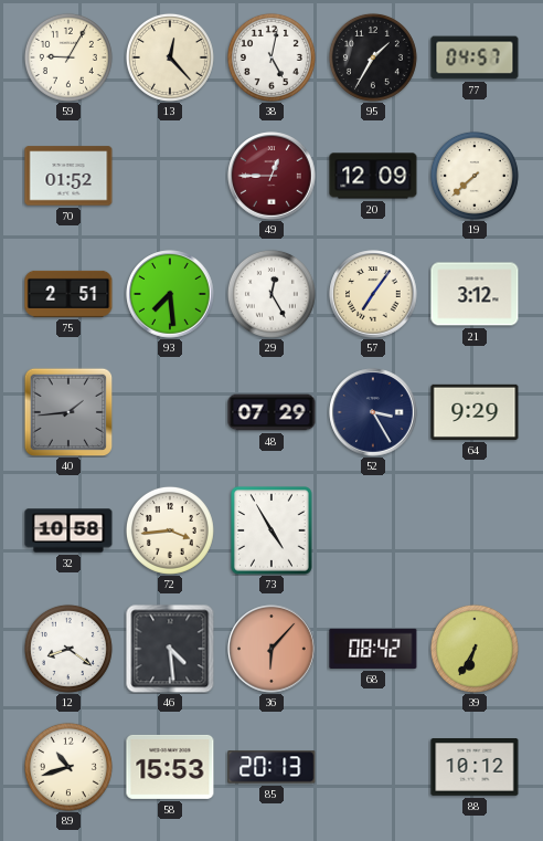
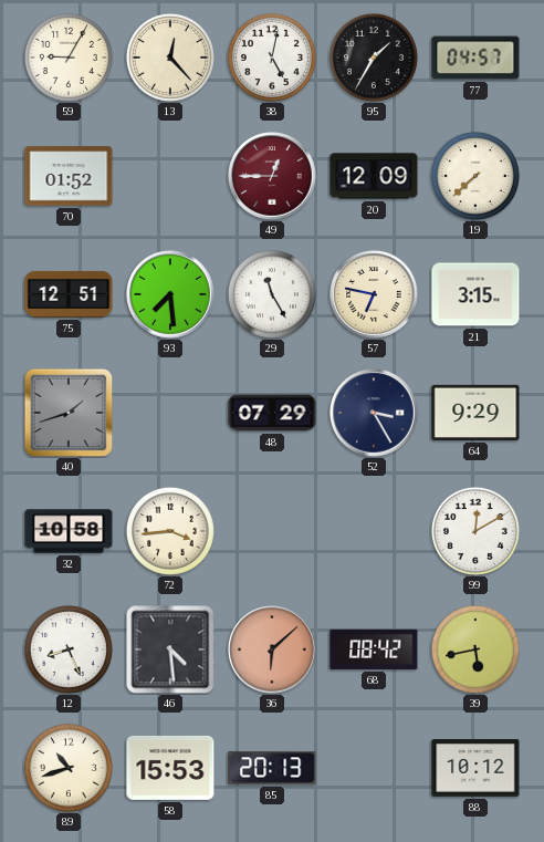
75: 2:51 -> 12:51 (69, 294)
29: 12:25 -> 11:25 (272, 294)
57: 7:06 -> 6:47 (374, 294)
21: 3:12 -> 3:15 (475, 294)
40: 1:44 -> 1:42 (69, 413)
73: 4:55 -> none (273, 532)
99: none -> 12:10 (475, 531)
12: 8:21 -> 8:26 (69, 649)
36: 6:07 -> 6:08 (272, 649)
39: 6:35 -> 5:43 (475, 649)
